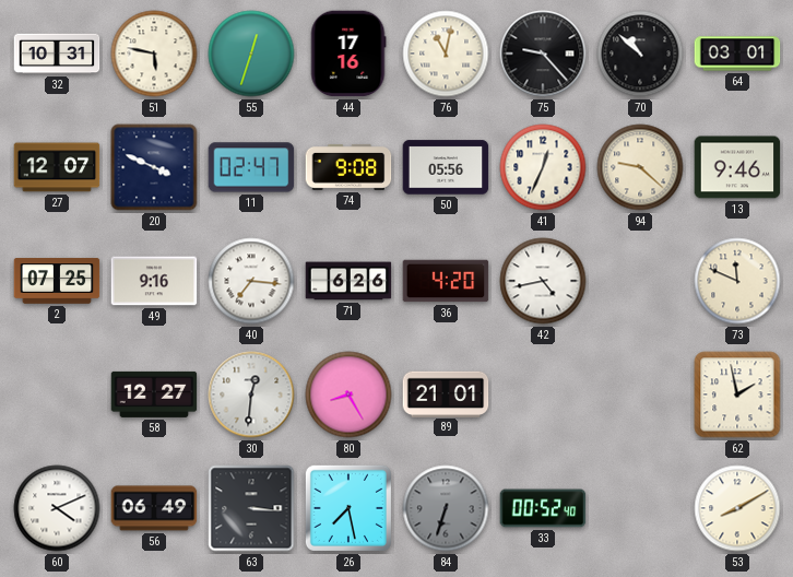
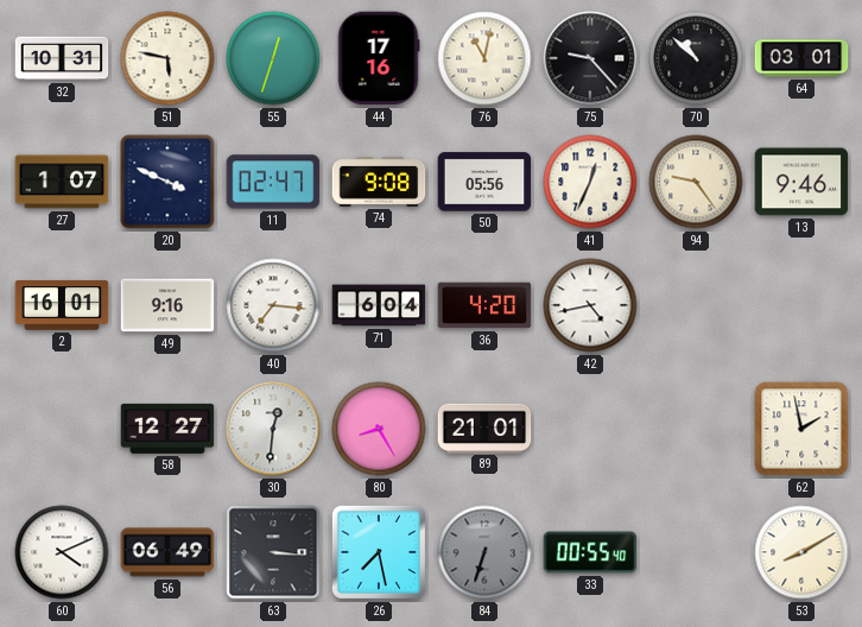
27: 12:07 -> 1:07 (62, 182)
94: 9:22 -> 9:24 (696, 182)
2: 07:25 -> 16:01 (62, 305)
71: 6:26 -> 6:04 (379, 305)
73: 11:49 -> none (737, 281)
33: 00:52 -> 00:55 (590, 552)
